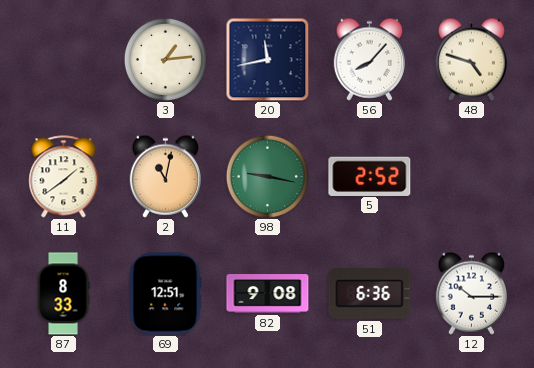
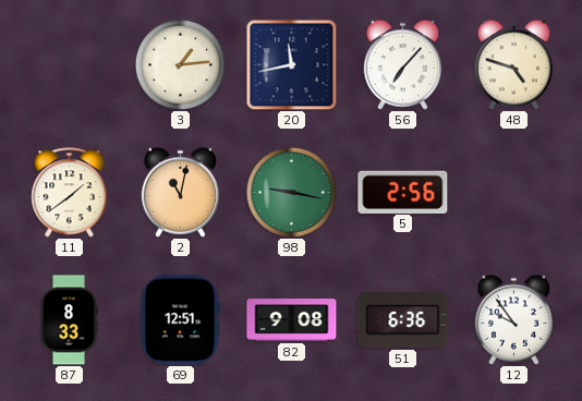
56: 8:07 -> 7:07 (402, 64)
5: 2:52 -> 2:56 (403, 192)
12: 10:15 -> 9:54 (513, 319)
